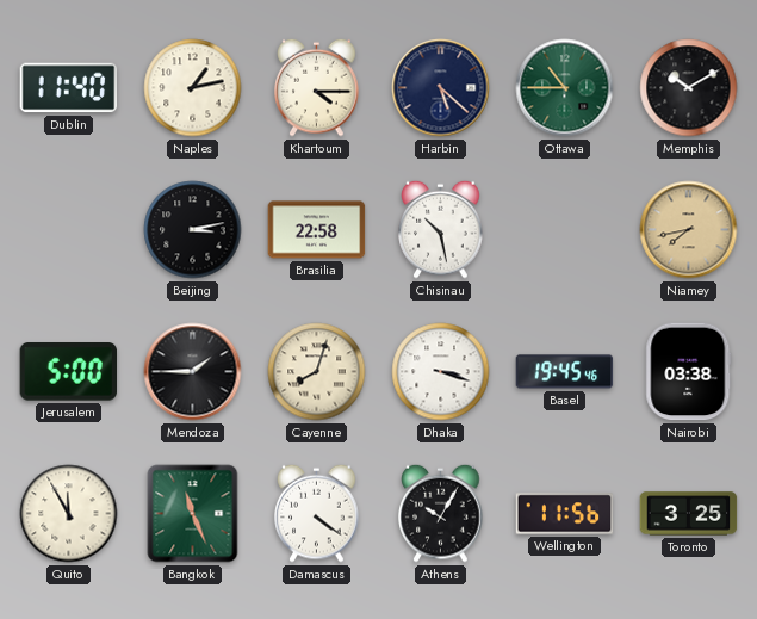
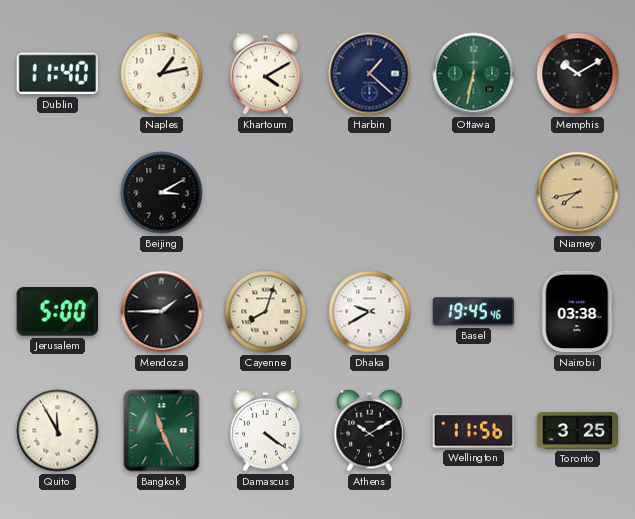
Khartoum: 4:15 -> 4:10 (266, 73)
Harbin: 5:22 -> 1:22 (370, 74)
Ottawa: 10:45 -> 6:32 (474, 74)
Beijing: 3:13 -> 3:10 (162, 193)
Brasilia: 22:58 -> none (317, 230)
Chisinau: 10:28 -> none (441, 229)
Dhaka: 3:18 -> 9:40 (370, 312)
Athens: 10:05 -> 10:10 (370, 430)
